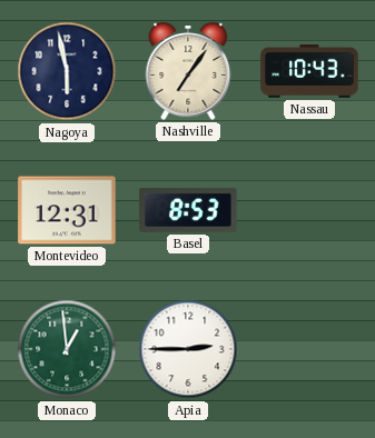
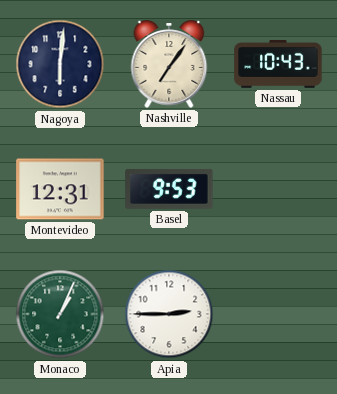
Nagoya: 5:58 -> 6:01 (60, 64)
Basel: 8:53 -> 9:53 (169, 189)
Monaco: 12:59 -> 1:04 (60, 314)
